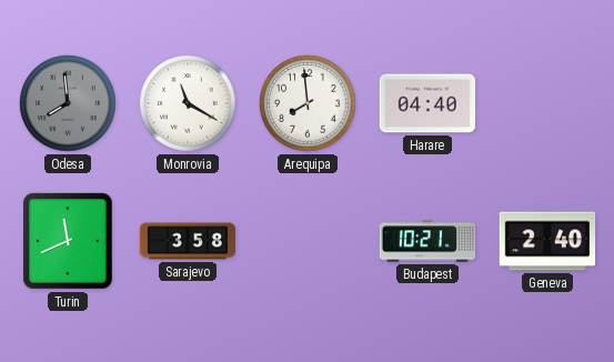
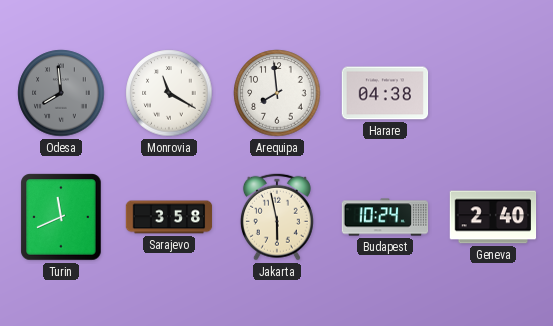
Harare: 04:40 -> 04:38 (385, 93)
Jakarta: none -> 5:58 (277, 217)
Budapest: 10:21 -> 10:24 (385, 217)
